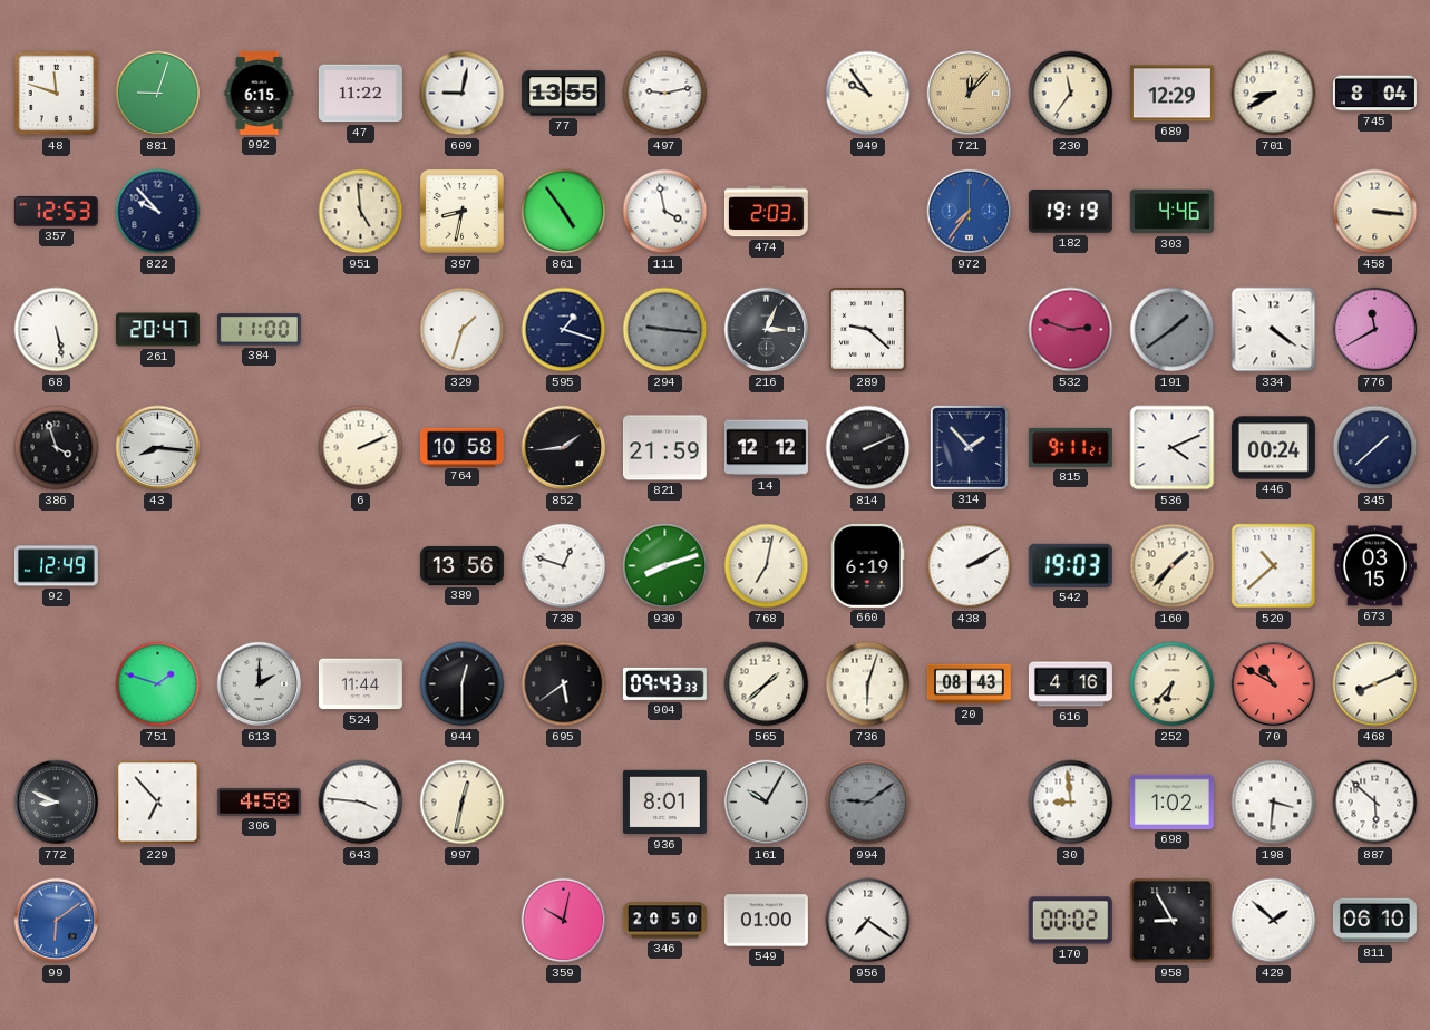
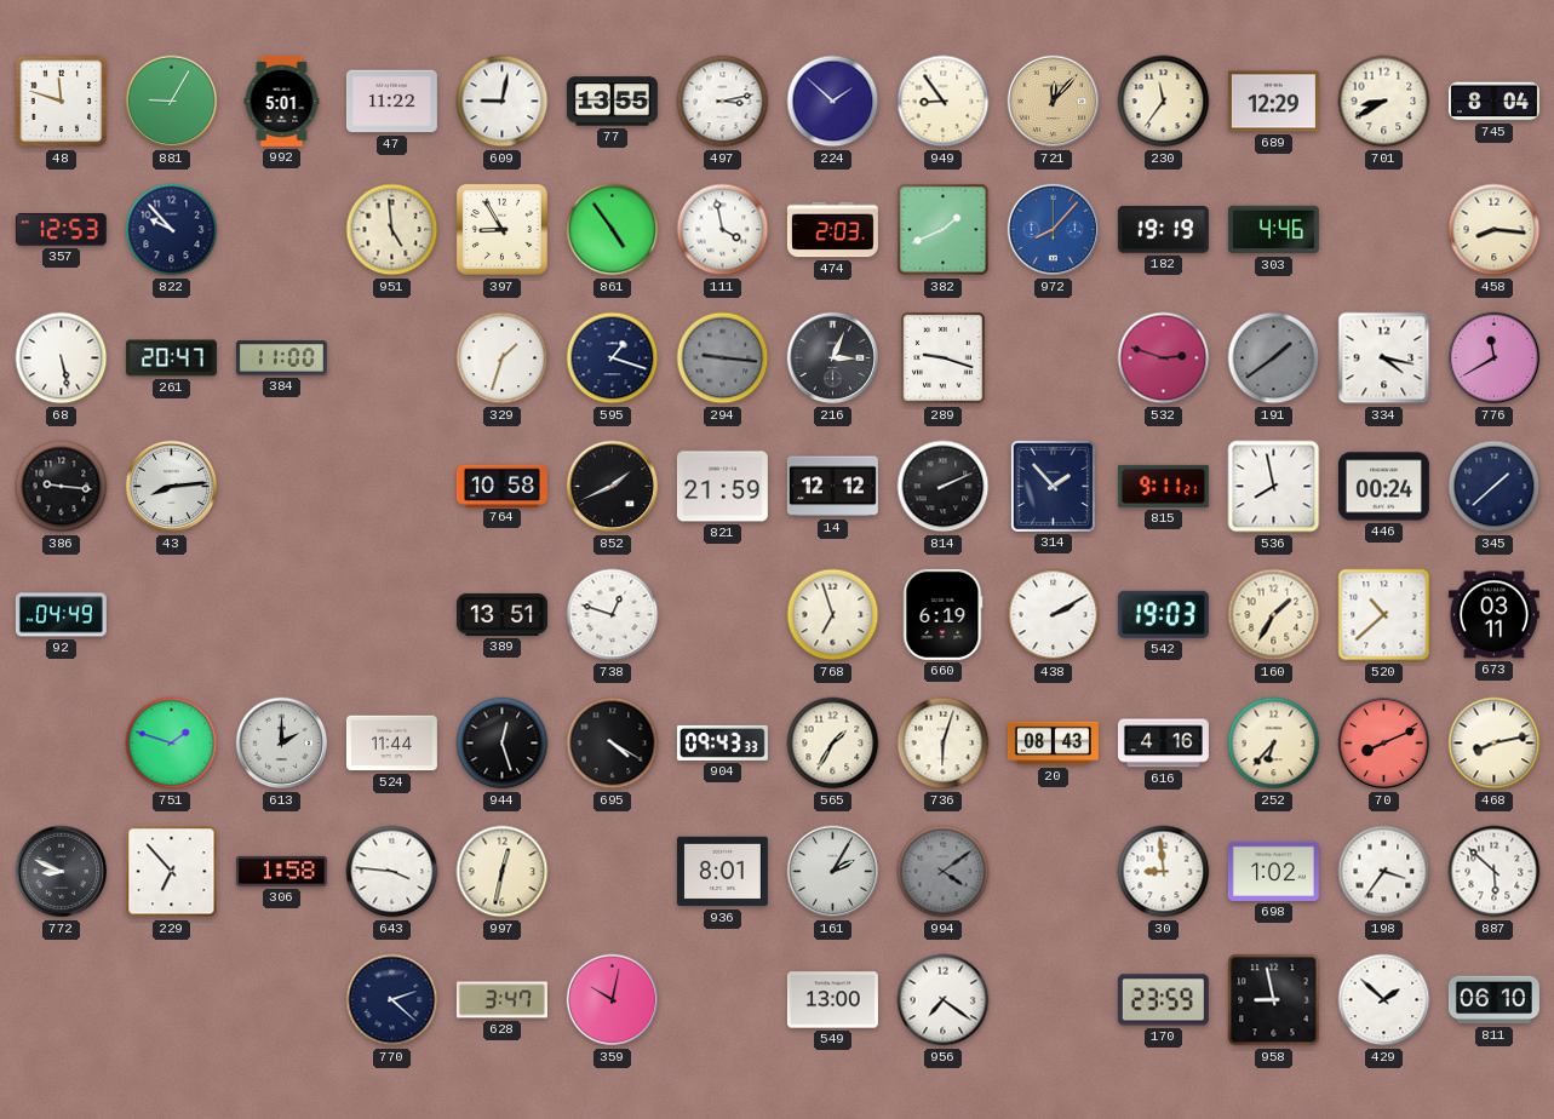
881: 9:03 -> 9:05 (172, 102)
992: 6:15 -> 5:01 (282, 101)
497: 9:13 -> 3:13 (723, 102)
224: none -> 1:52 (833, 102)
949: 9:54 -> 8:54 (944, 102)
397: 8:32 -> 8:55 (501, 229)
382: none -> 1:41 (944, 230)
972: 7:36 -> 8:07 (1054, 230)
458: 3:16 -> 8:16 (1495, 230)
289: 9:22 -> 9:18 (944, 358)
334: 4:21 -> 4:17 (1384, 358)
386: 3:57 -> 9:16 (62, 487)
43: 8:16 -> 8:14 (172, 487)
6: 2:11 -> none (361, 448)
852: 1:44 -> 1:41 (613, 487)
536: 4:11 -> 7:58 (1274, 487)
92: 12:49 -> 04:49 (61, 615)
389: 13:56 -> 13:51 (501, 614)
930: 8:12 -> none (665, 566)
768: 7:02 -> 6:57 (833, 615)
160: 1:37 -> 1:35 (1274, 615)
673: 03:15 -> 03:11 (1493, 615)
944: 12:30 -> 12:27 (503, 744)
695: 5:39 -> 4:20 (613, 744)
565: 1:38 -> 1:35 (833, 744)
70: 10:50 -> 8:11 (1384, 744)
468: 8:11 -> 8:13 (1495, 744)
306: 4:58 -> 1:58 (281, 871)
161: 10:05 -> 2:05 (833, 872)
994: 9:09 -> 4:09 (944, 872)
198: 3:31 -> 3:36 (1384, 872)
99: 6:09 -> none (57, 921)
770: none -> 2:22 (392, 1000)
628: none -> 3:47 (501, 1000)
346: 20:50 -> none (664, 921)
549: 01:00 -> 13:00 (832, 1000)
170: 00:02 -> 23:59 (1163, 1000)
958: 8:55 -> 8:58 (1274, 1000)
